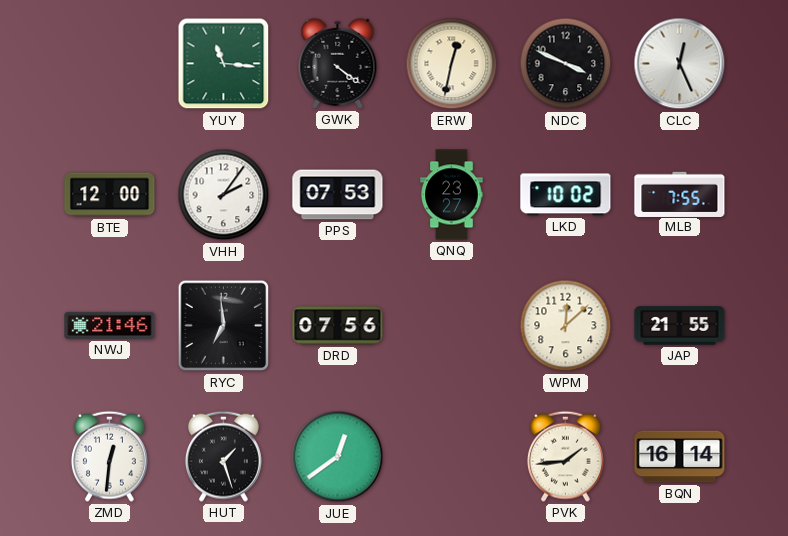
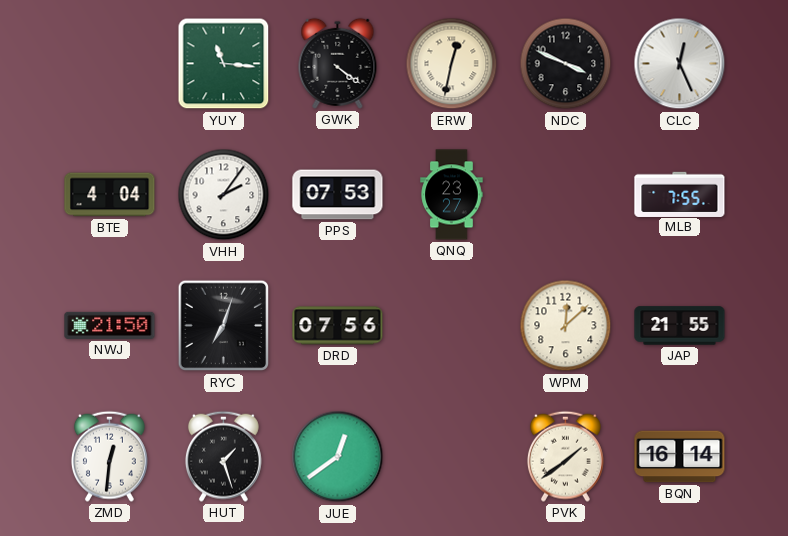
BTE: 12:00 -> 4:04 (110, 195)
LKD: 10:02 -> none (566, 195)
NWJ: 21:46 -> 21:50 (110, 325)
RYC: 6:59 -> 7:03 (224, 326)
PVK: 1:44 -> 1:39 (565, 456)
